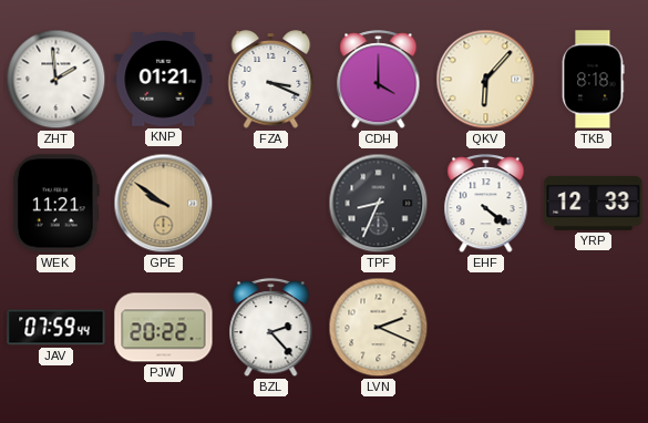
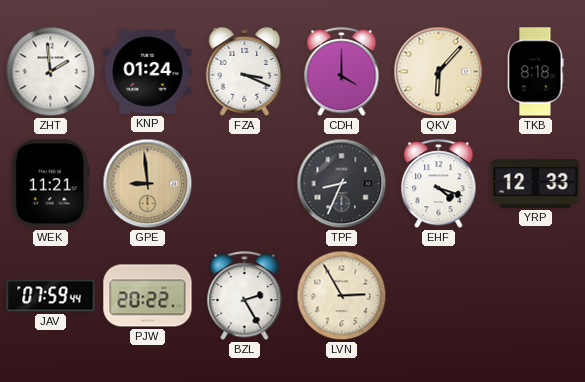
KNP: 01:21 -> 01:24 (148, 72)
GPE: 9:51 -> 8:59 (148, 184)
EHF: 4:21 -> 4:18 (439, 184)
BZL: 2:23 -> 2:25 (245, 296)
LVN: 2:19 -> 2:55 (342, 296)
